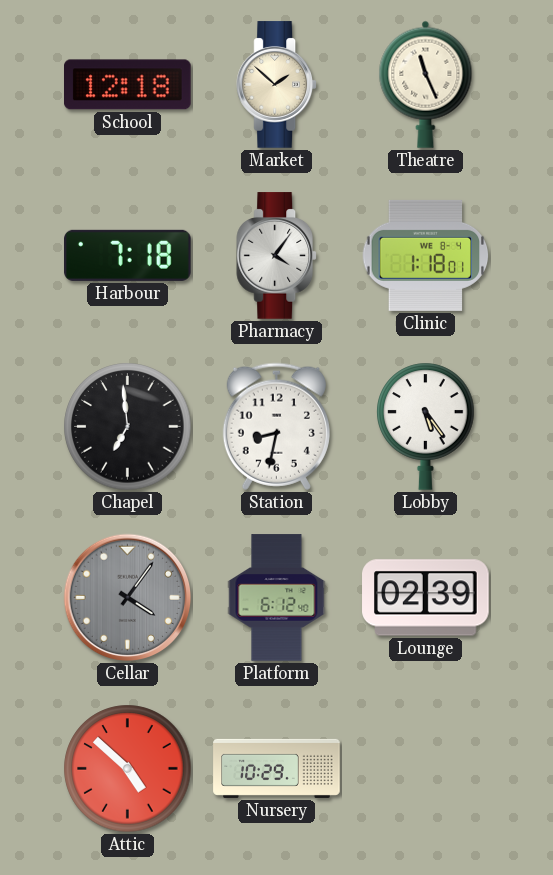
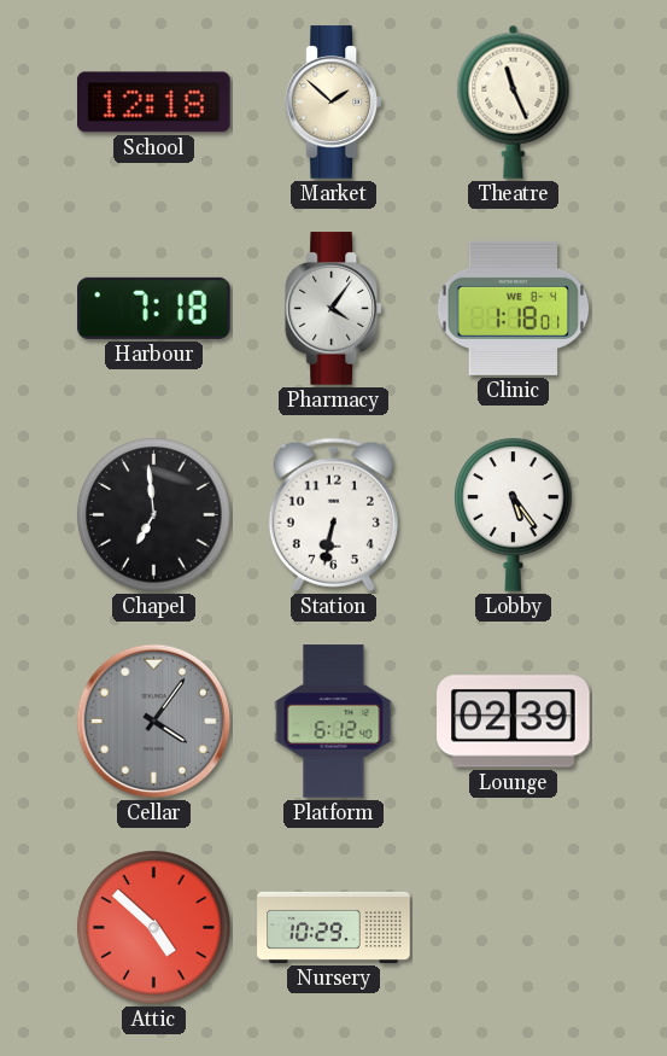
Station: 8:32 -> 6:32 (333, 514)
